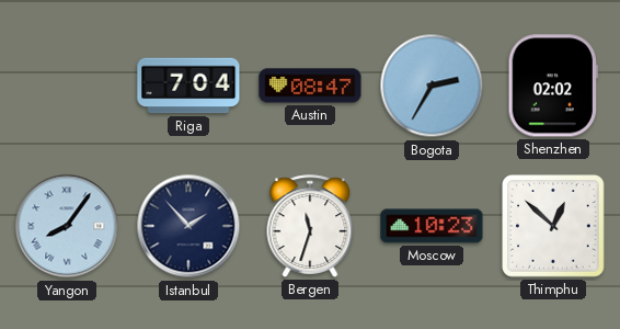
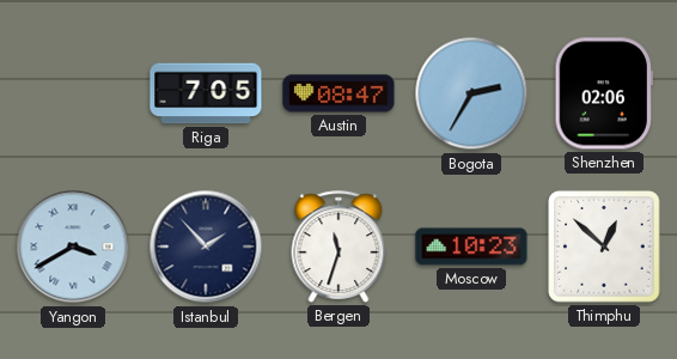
Riga: 7:04 -> 7:05 (206, 93)
Shenzhen: 02:02 -> 02:06 (604, 93)
Yangon: 8:06 -> 3:40 (73, 247)
